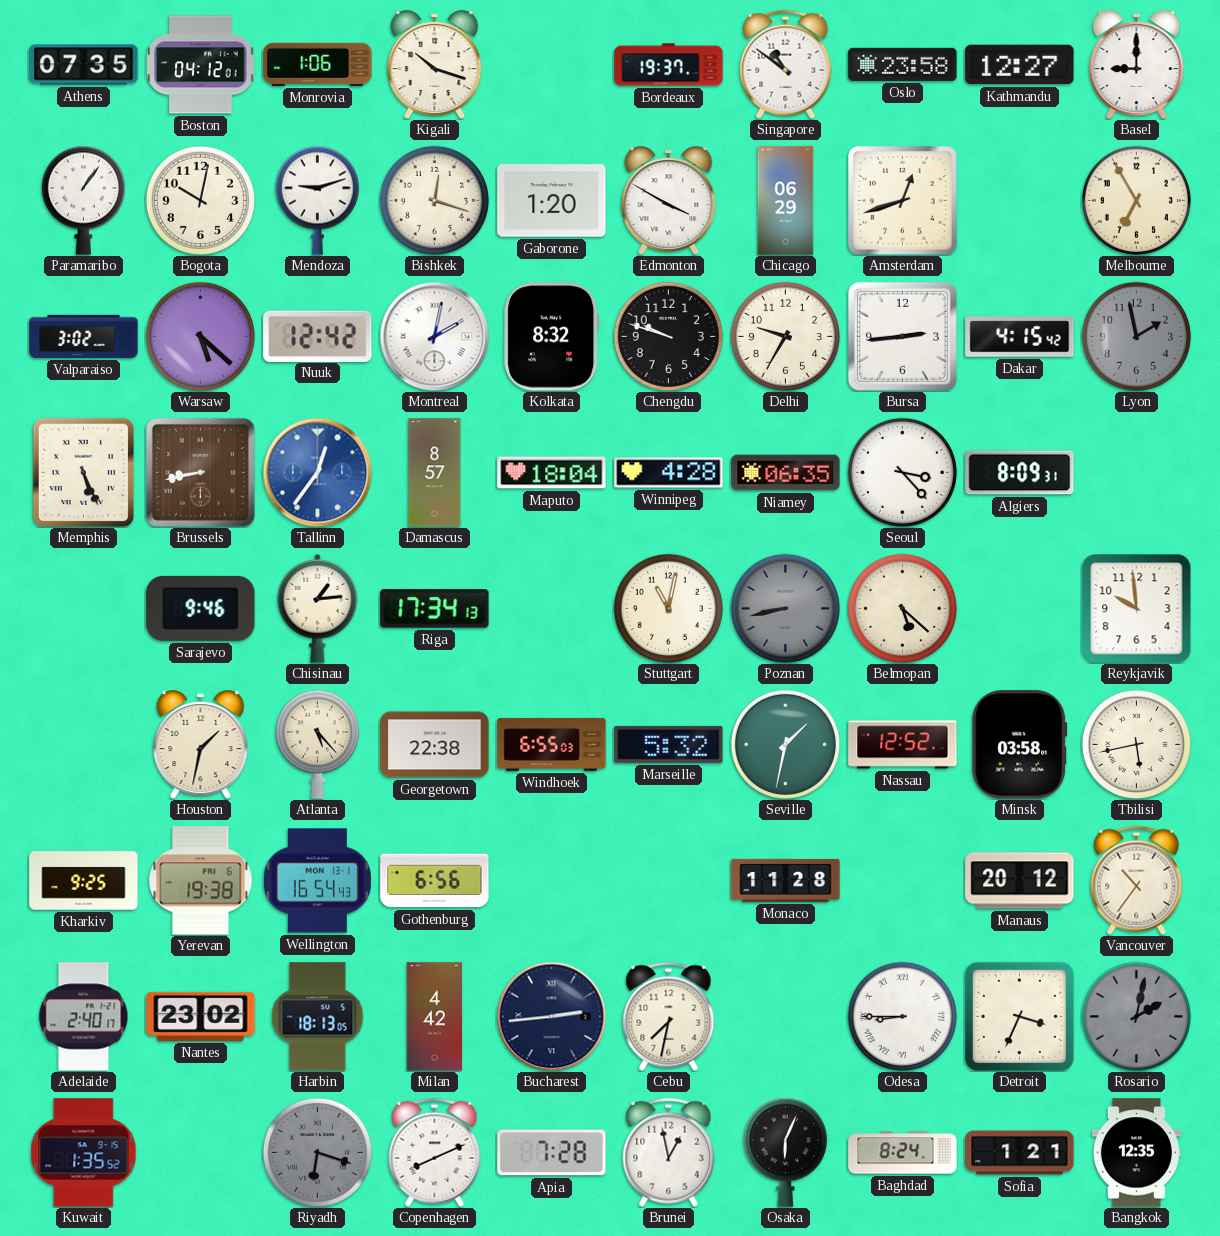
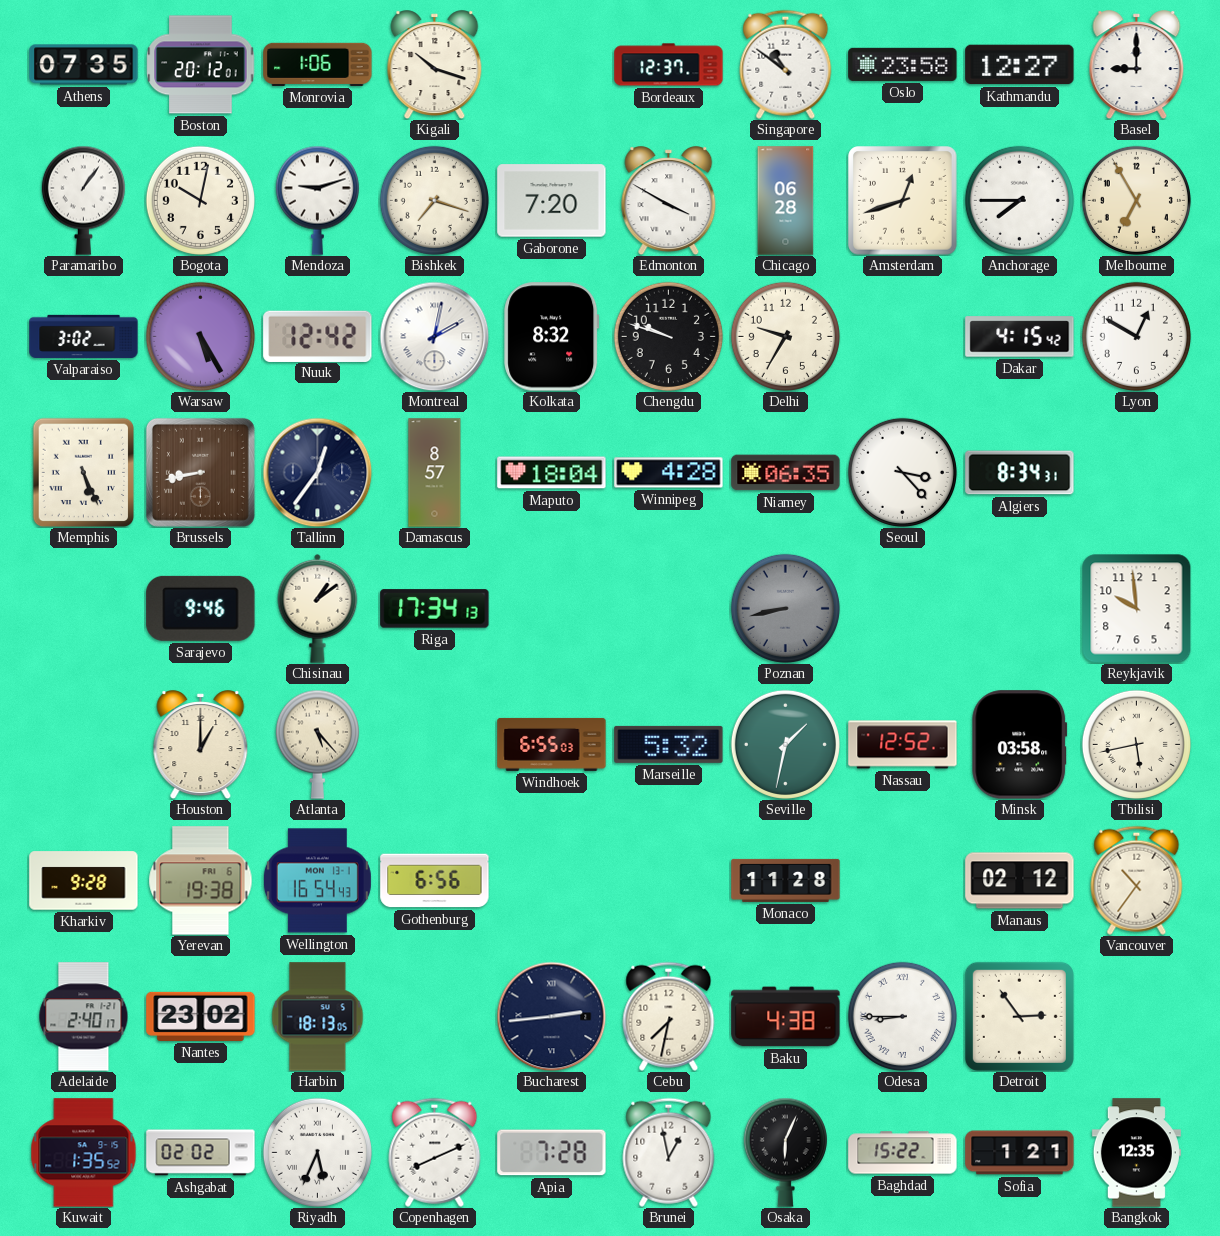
Boston: 04:12 -> 20:12 (201, 65)
Bordeaux: 19:37 -> 12:37 (669, 65)
Bishkek: 12:18 -> 7:18 (434, 200)
Gaborone: 1:20 -> 7:20 (552, 201)
Chicago: 06:29 -> 06:28 (786, 201)
Anchorage: none -> 7:45 (1019, 200)
Warsaw: 5:22 -> 5:25 (200, 336)
Bursa: 2:44 -> none (902, 336)
Lyon: 1:58 -> 12:50 (1136, 336)
Lyon dial: grey -> white (1136, 336)
Tallinn dial: blue -> navy (317, 472)
Algiers: 8:09 -> 8:34 (1020, 473)
Chisinau: 1:14 -> 1:09 (318, 608)
Stuttgart: 11:02 -> none (668, 608)
Belmopan: 5:22 -> none (902, 608)
Houston: 1:32 -> 1:00 (201, 745)
Georgetown: 22:38 -> none (435, 745)
Kharkiv: 9:25 -> 9:28 (84, 881)
Manaus: 20:12 -> 02:12 (1020, 881)
Milan: 4:42 -> none (435, 1017)
Baku: none -> 4:38 (786, 1017)
Detroit: 3:34 -> 2:54 (1019, 1016)
Rosario: 2:02 -> none (1136, 1016)
Ashgabat: none -> 02:02 (201, 1153)
Riyadh: 6:18 -> 5:34 (317, 1152)
Riyadh dial: grey -> white (317, 1152)
Baghdad: 8:24 -> 15:22 (903, 1153)
